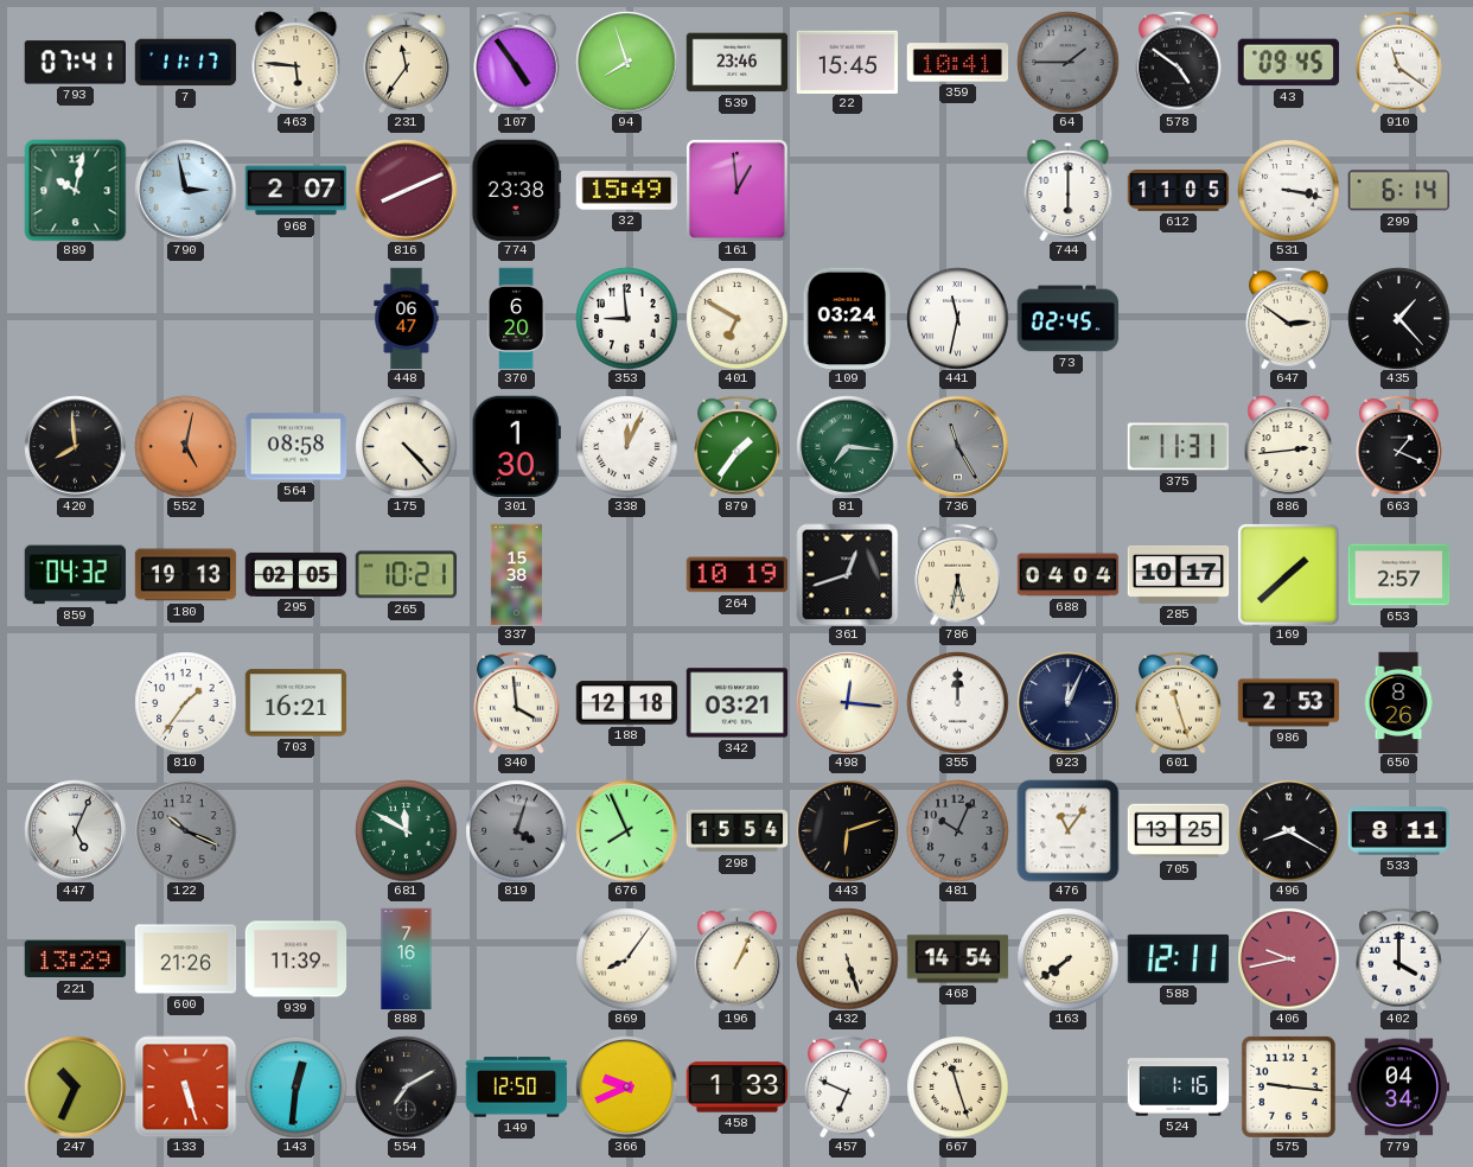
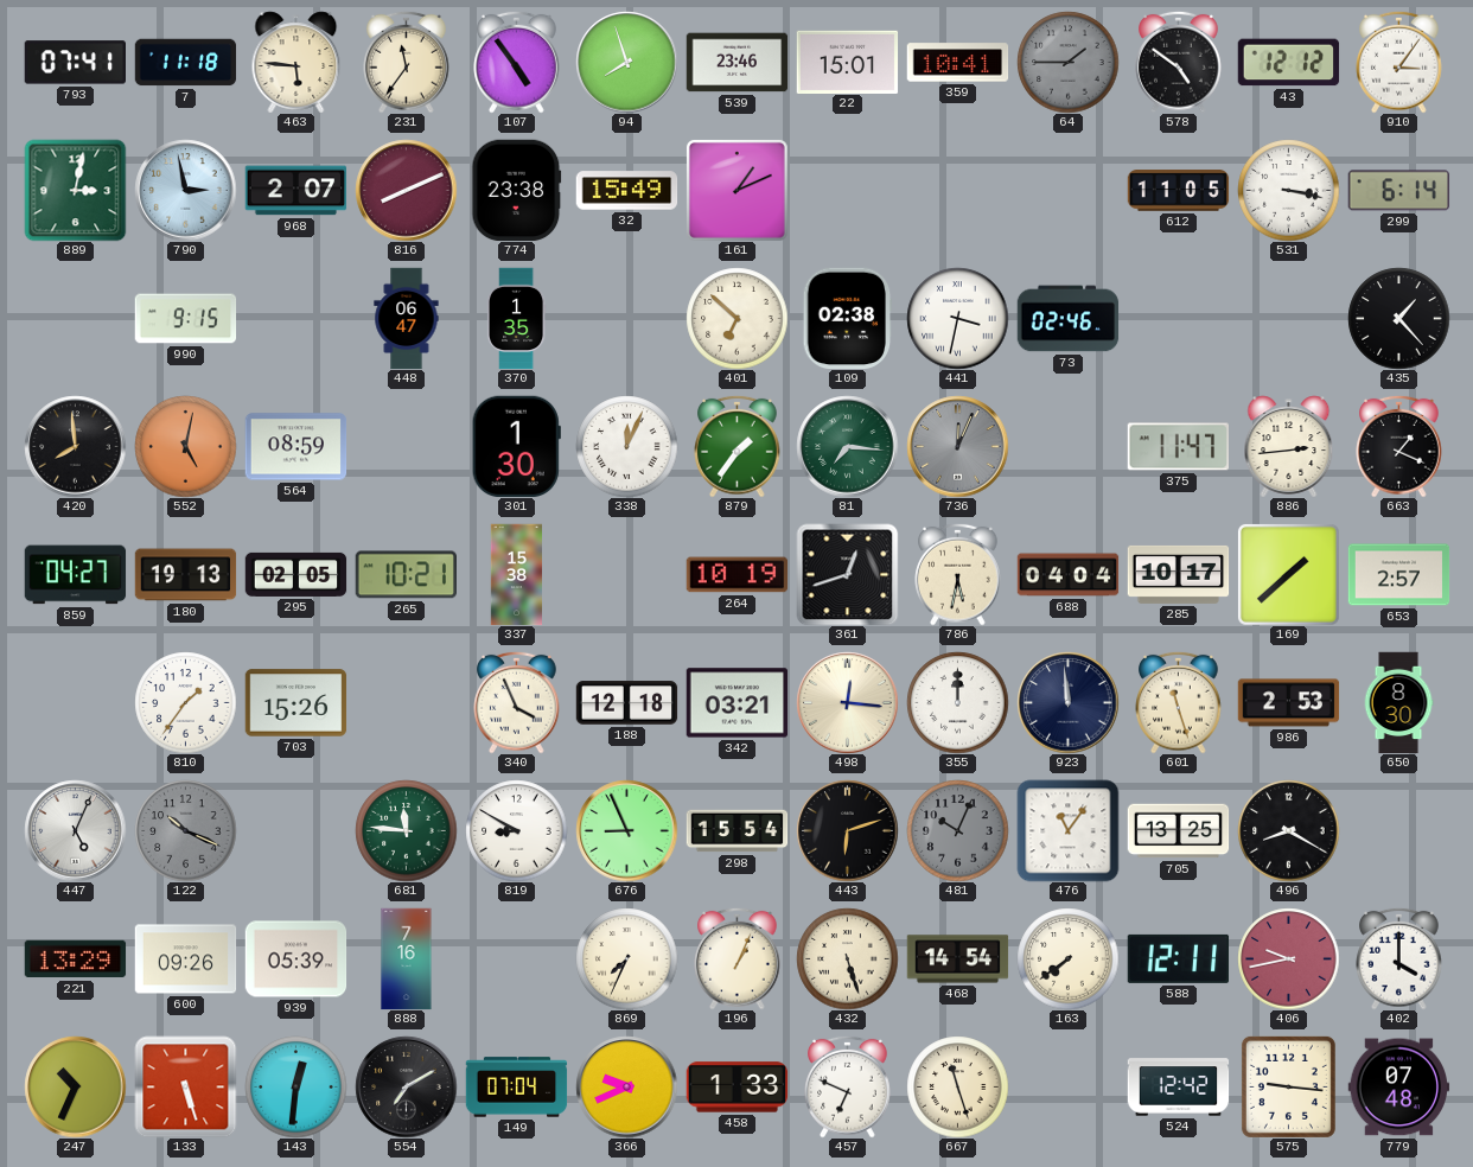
7: 11:17 -> 11:18 (185, 63)
22: 15:45 -> 15:01 (847, 62)
43: 09:45 -> 12:12 (1288, 63)
910: 11:21 -> 3:06 (1399, 62)
889: 10:02 -> 3:02 (75, 190)
161: 12:59 -> 1:11 (736, 190)
744: 6:00 -> none (1069, 190)
990: none -> 9:15 (185, 319)
370: 6:20 -> 1:35 (516, 318)
353: 8:59 -> none (626, 318)
401: 6:50 -> 6:52 (736, 318)
109: 03:24 -> 02:38 (848, 318)
441: 11:32 -> 3:32 (957, 318)
73: 02:45 -> 02:46 (1067, 319)
647: 2:51 -> none (1289, 318)
564: 08:58 -> 08:59 (295, 447)
175: 4:23 -> none (406, 446)
736: 11:25 -> 12:04 (957, 446)
375: 11:31 -> 11:47 (1178, 447)
859: 04:32 -> 04:27 (75, 575)
703: 16:21 -> 15:26 (295, 703)
340: 3:59 -> 3:56 (517, 702)
923: 12:04 -> 11:59 (1067, 702)
650: 8:26 -> 8:30 (1398, 702)
681: 11:50 -> 11:46 (406, 830)
819: 4:03 -> 8:50 (516, 830)
819 dial: grey -> white (516, 830)
676: 7:56 -> 8:56 (626, 830)
533: 8:11 -> none (1398, 831)
600: 21:26 -> 09:26 (185, 959)
939: 11:39 -> 05:39 (295, 959)
869: 8:06 -> 7:34 (626, 958)
149: 12:50 -> 07:04 (516, 1088)
524: 1:16 -> 12:42 (1178, 1088)
779: 04:34 -> 07:48 (1398, 1088)
